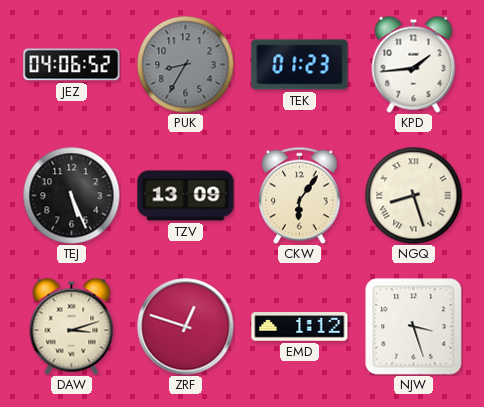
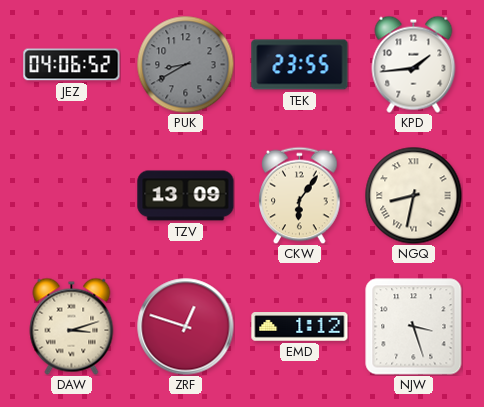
PUK: 8:35 -> 8:40 (185, 64)
TEK: 01:23 -> 23:55 (300, 65)
TEJ: 5:26 -> none (71, 195)
NGQ: 8:27 -> 8:32 (413, 195)
